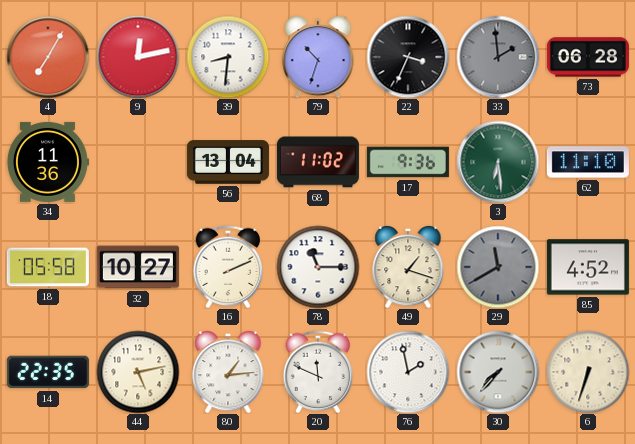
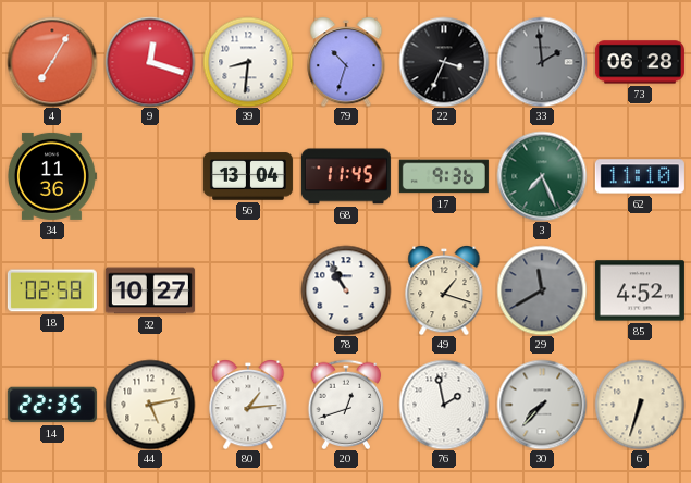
9: 12:13 -> 12:18 (150, 62)
68: 11:02 -> 11:45 (346, 176)
3: 6:29 -> 7:26 (542, 176)
18: 05:58 -> 02:58 (52, 290)
16: 2:11 -> none (228, 267)
78: 11:15 -> 10:55 (346, 290)
20: 11:49 -> 12:42 (346, 405)
